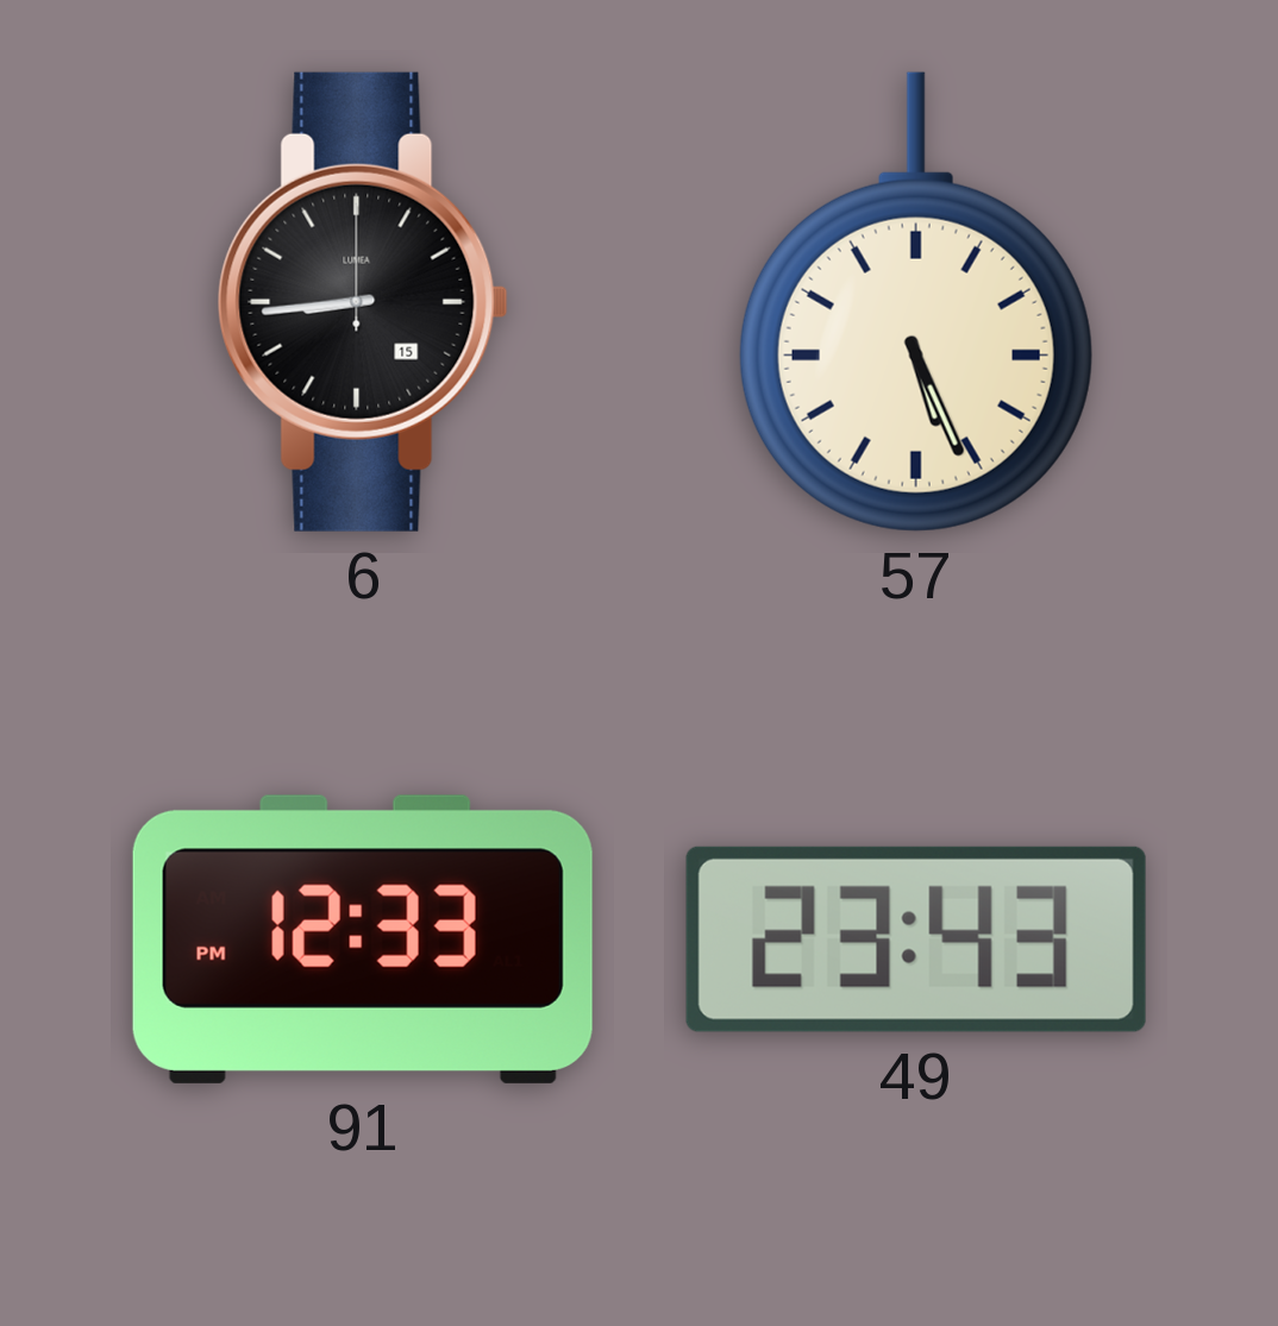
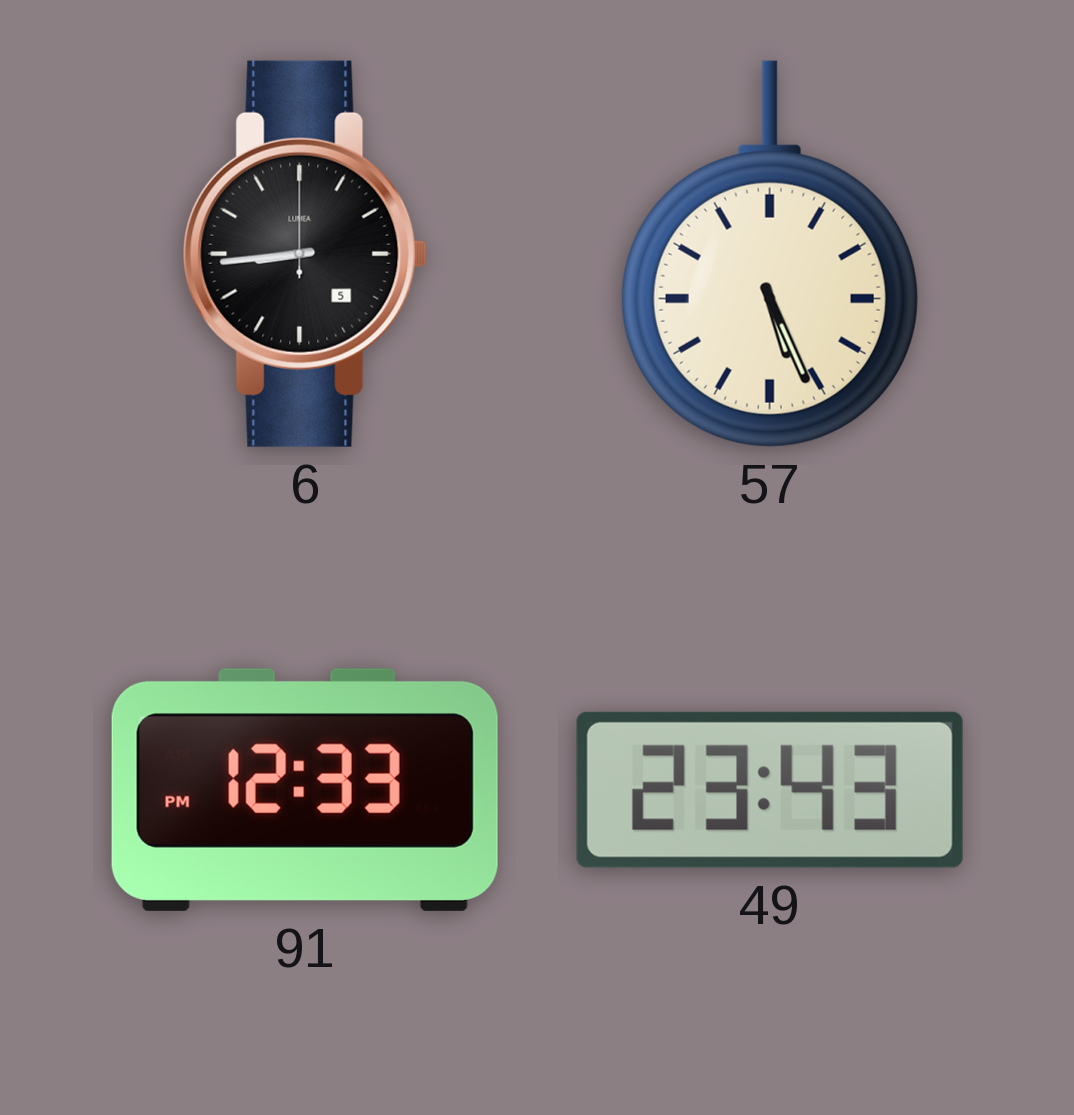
6 date: 15 -> 5 (305, 254)
